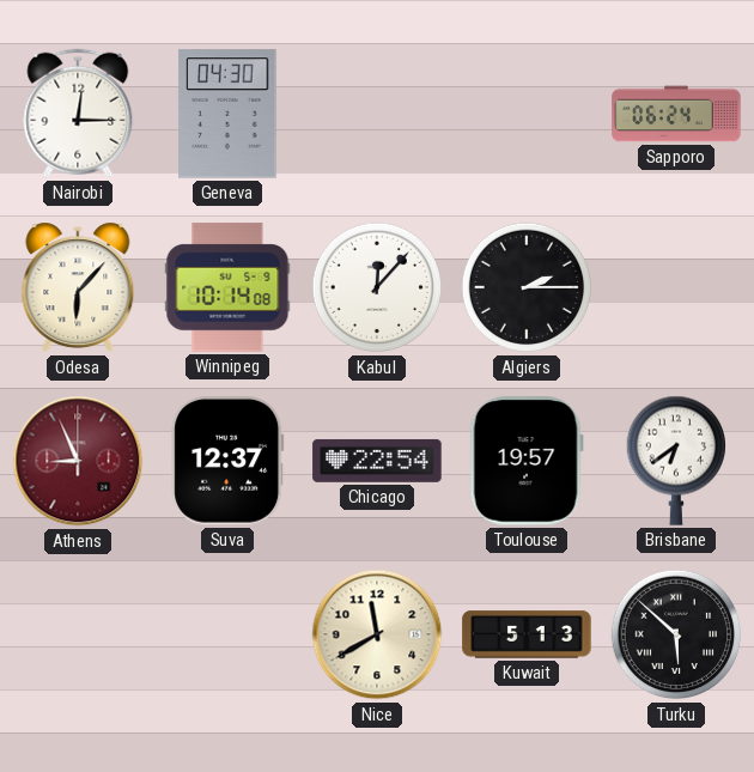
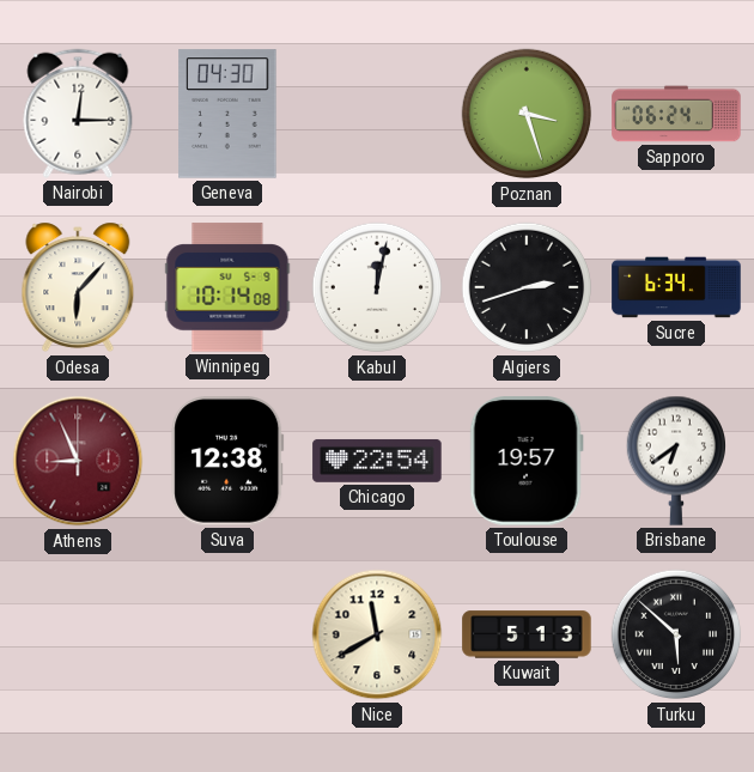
Poznan: none -> 3:27 (527, 114)
Kabul: 12:07 -> 12:02 (377, 287)
Algiers: 2:15 -> 2:42 (527, 287)
Sucre: none -> 6:34 (676, 287)
Suva: 12:37 -> 12:38 (227, 461)
